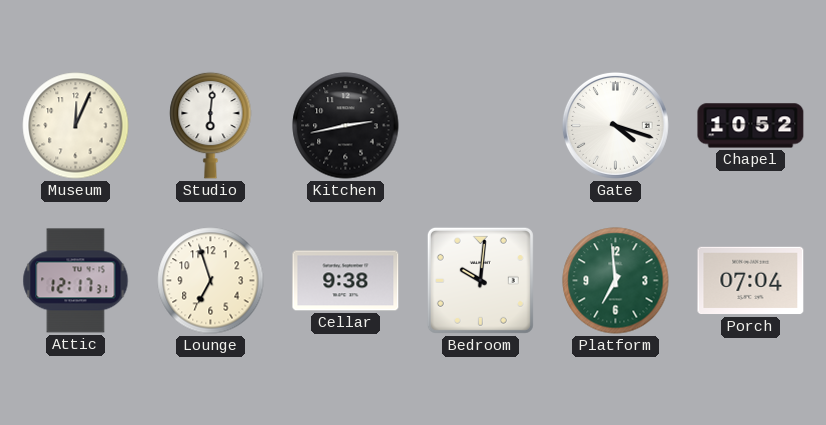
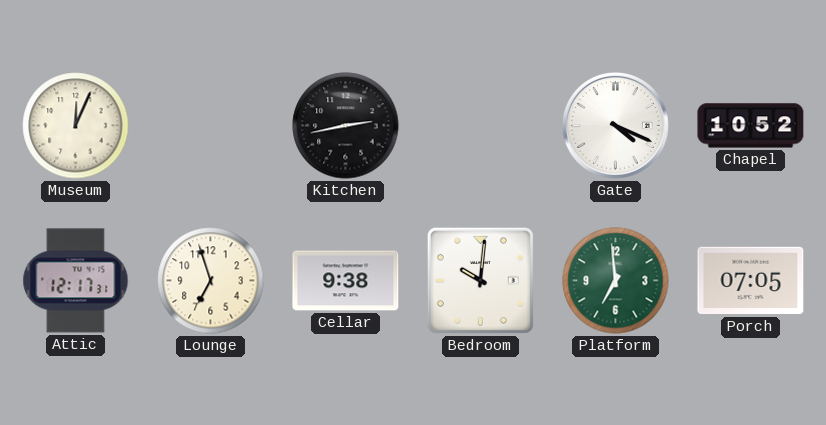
Studio: 6:01 -> none (211, 125)
Gate: 4:18 -> 4:19 (615, 125)
Porch: 07:04 -> 07:05 (751, 281)
